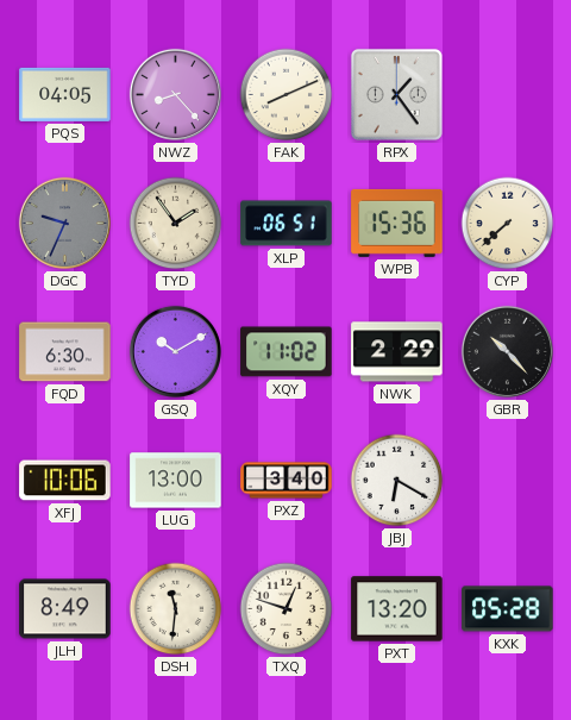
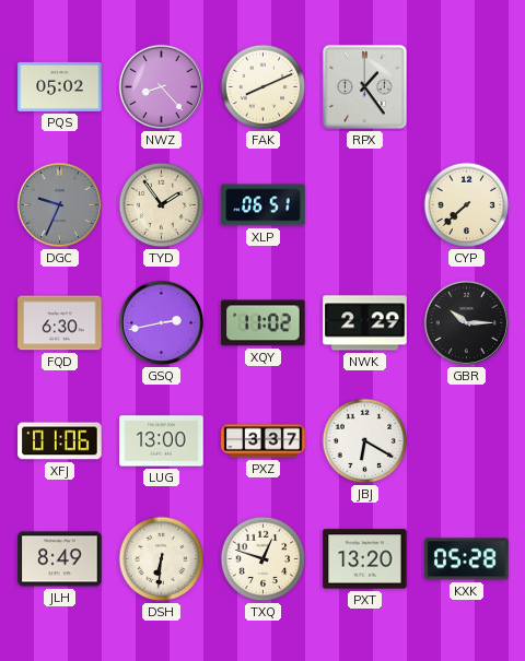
PQS: 04:05 -> 05:02 (60, 86)
WPB: 15:36 -> none (397, 223)
GSQ: 10:10 -> 2:43 (161, 322)
GBR: 10:23 -> 10:15 (466, 322)
XFJ: 10:06 -> 01:06 (60, 441)
PXZ: 3:40 -> 3:37 (264, 441)
DSH: 11:31 -> 6:31 (162, 559)
